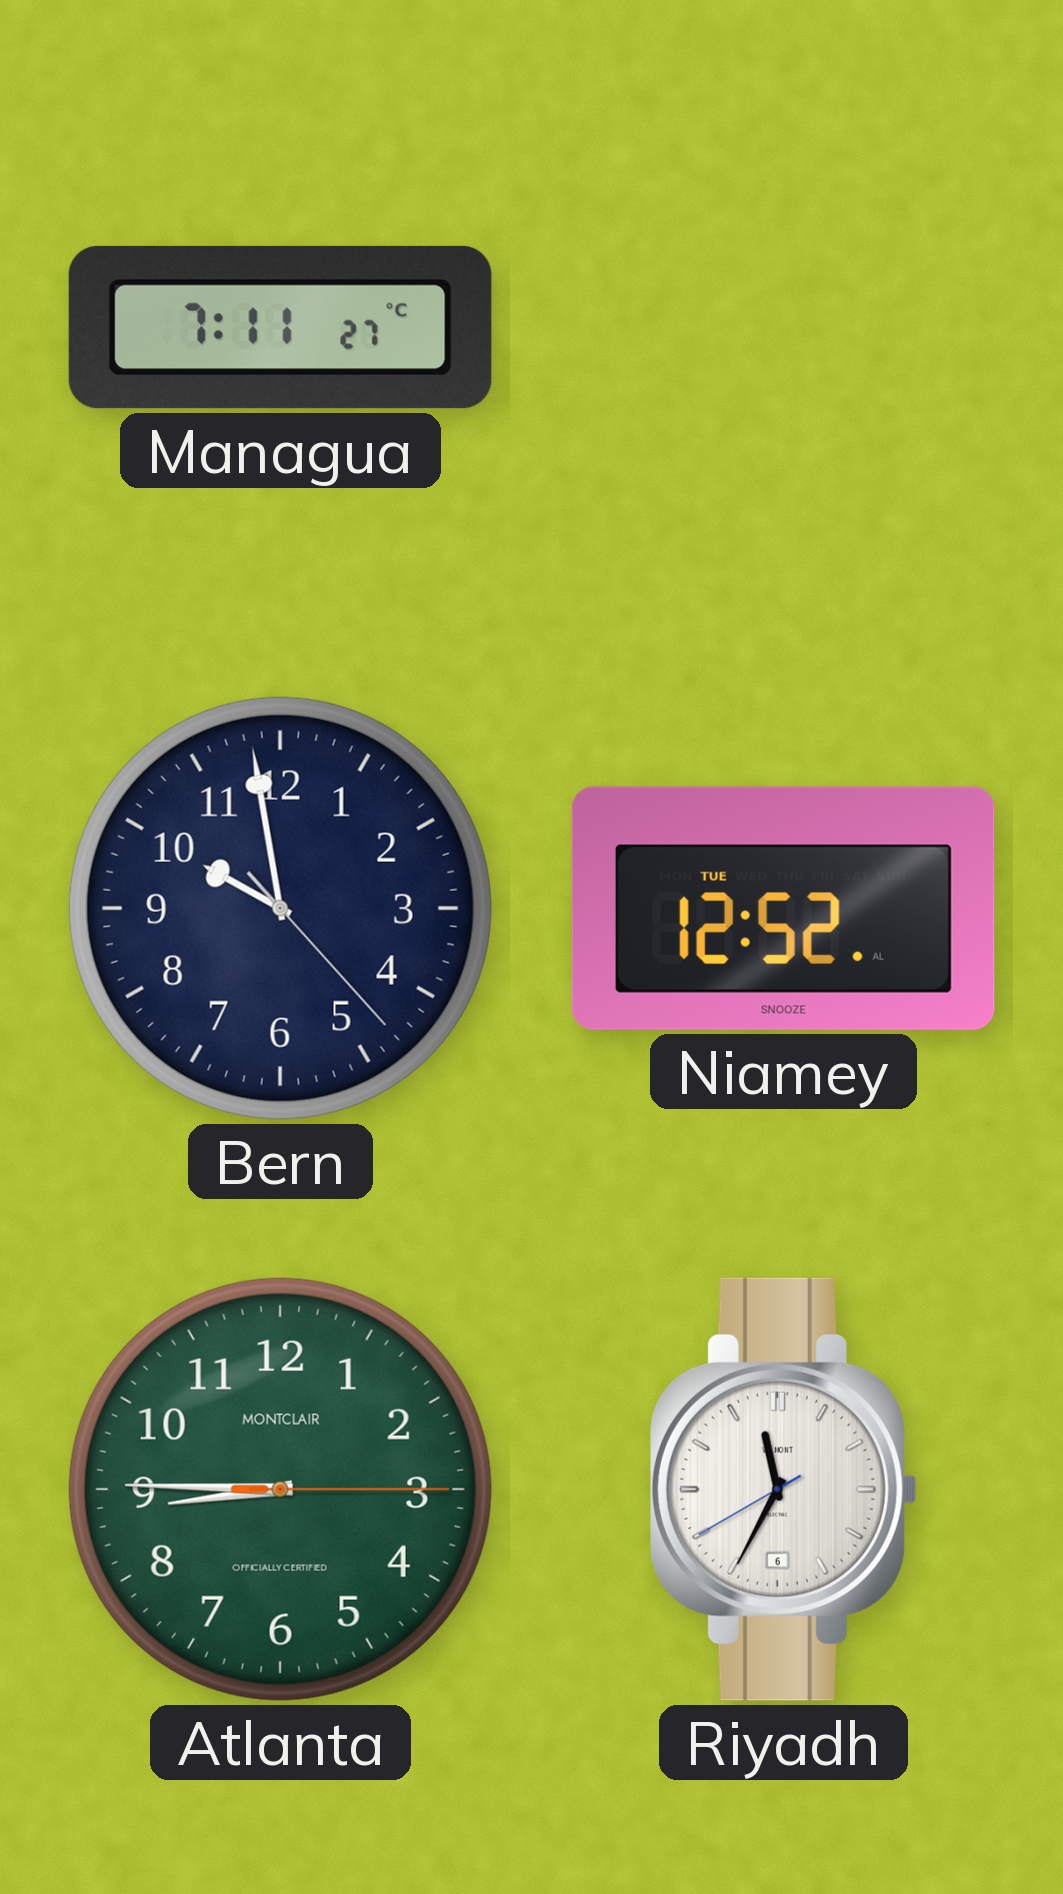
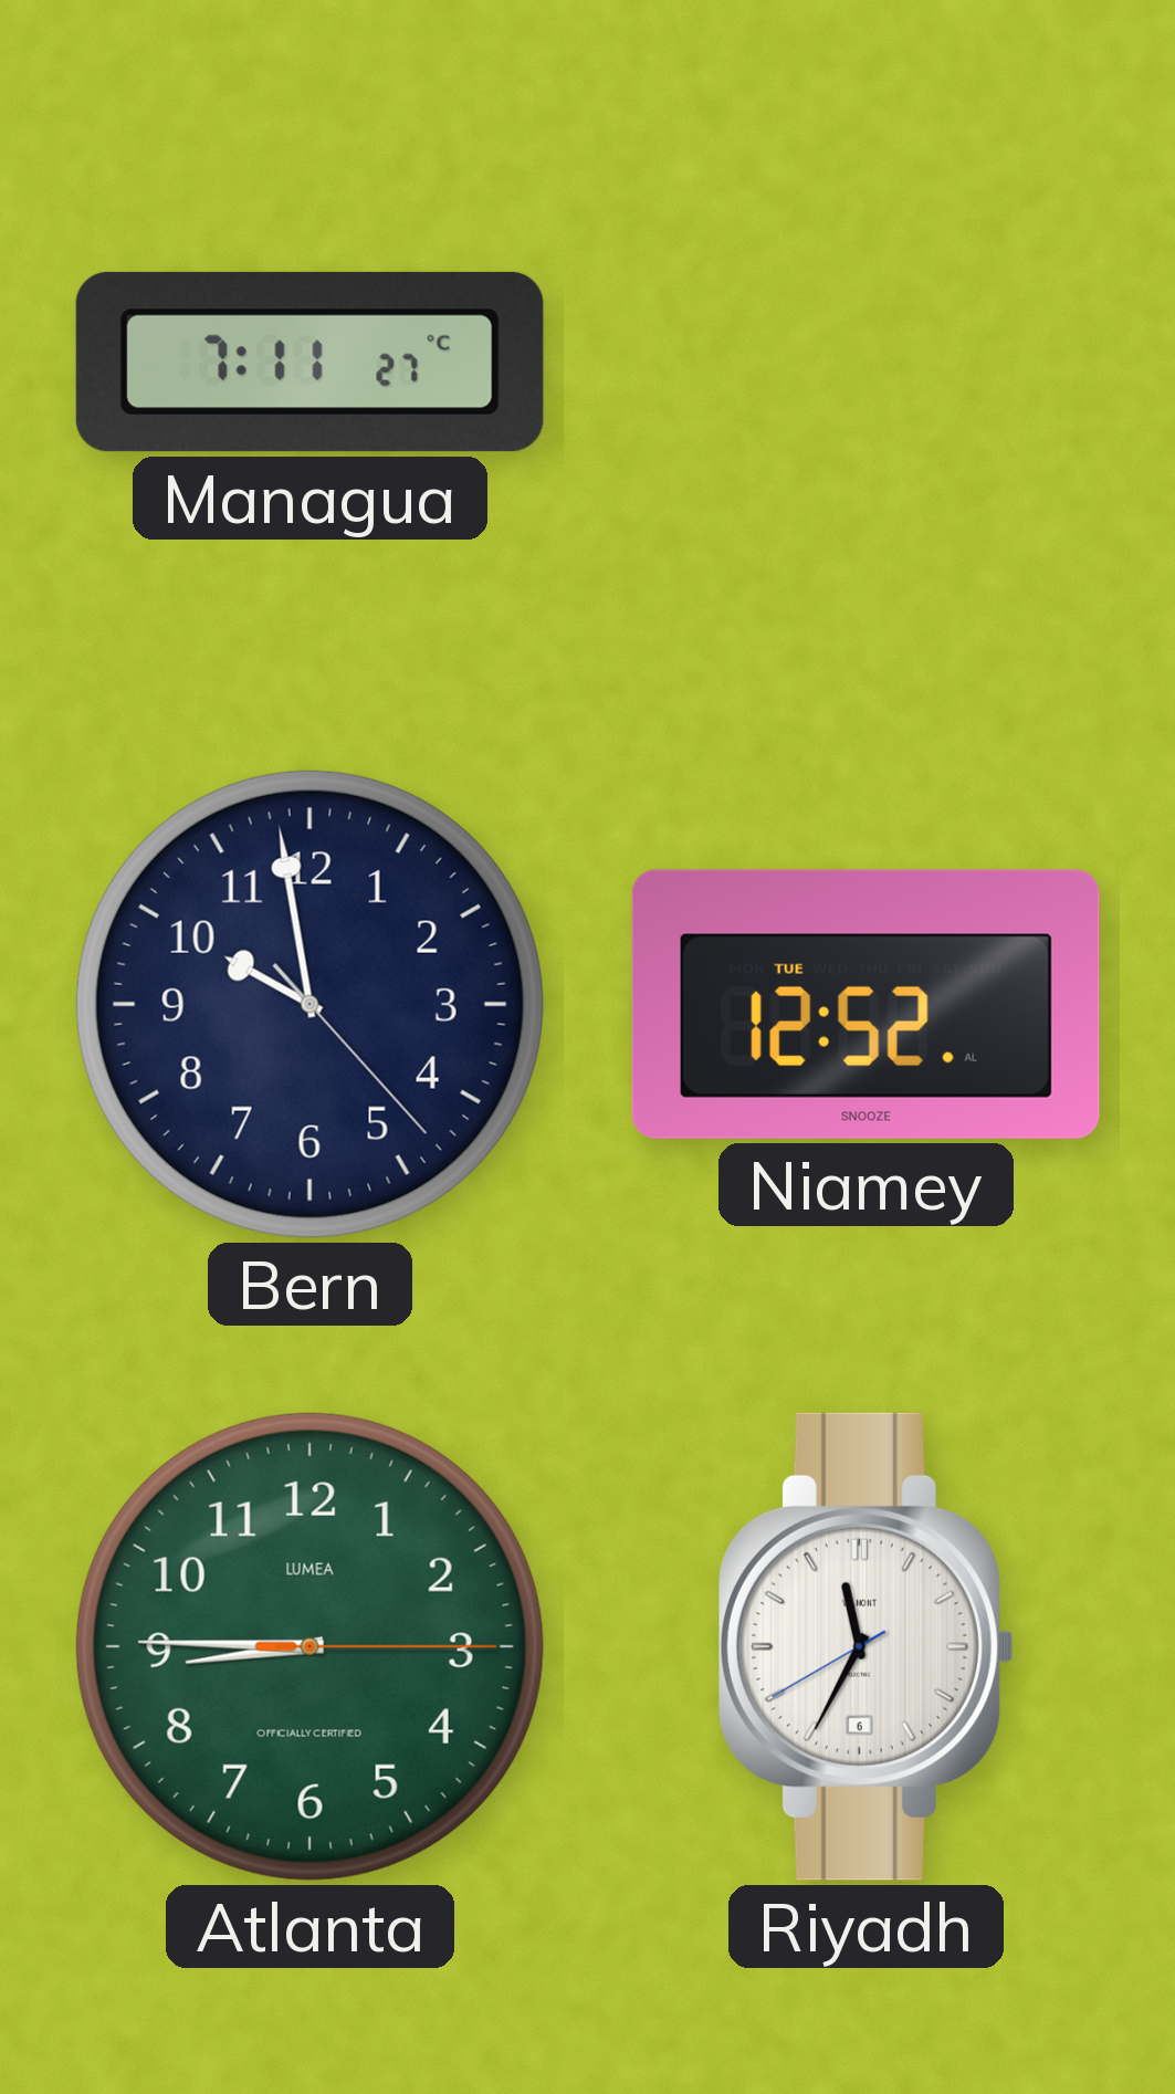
Atlanta brand: MONTCLAIR -> LUMEA (310, 1646)
